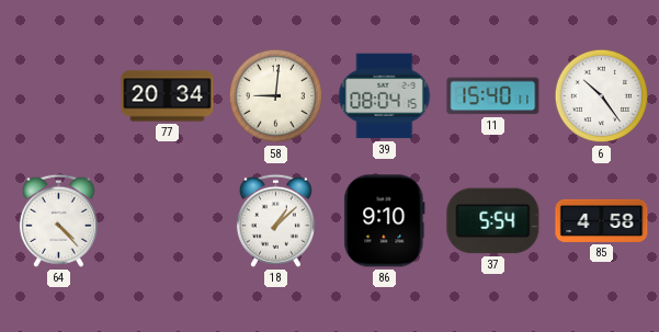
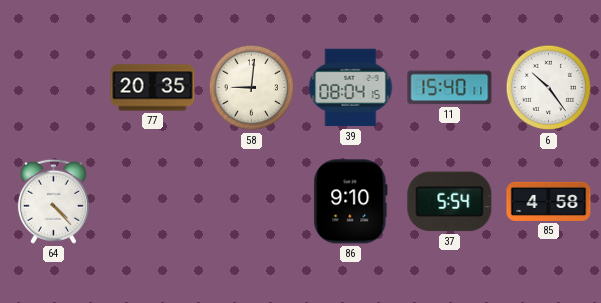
77: 20:34 -> 20:35 (153, 88)
18: 1:08 -> none (275, 220)
